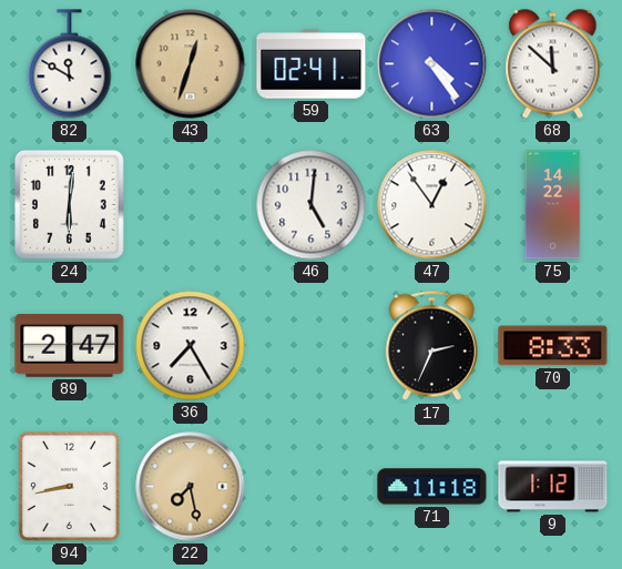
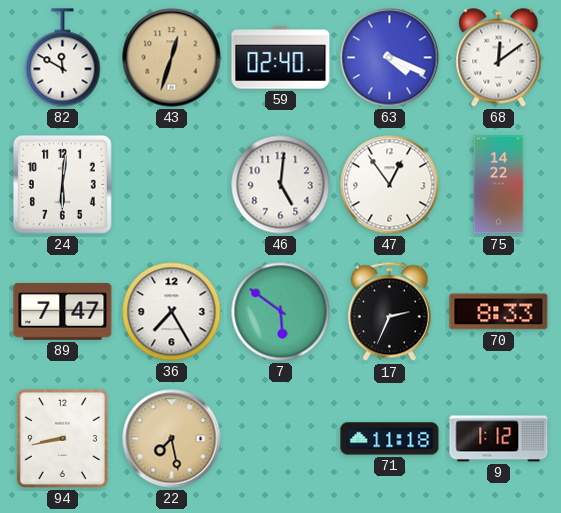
59: 02:41 -> 02:40 (281, 58)
63: 4:24 -> 4:19 (390, 58)
68: 11:52 -> 12:09 (499, 58)
89: 2:47 -> 7:47 (63, 312)
7: none -> 5:51 (281, 312)
